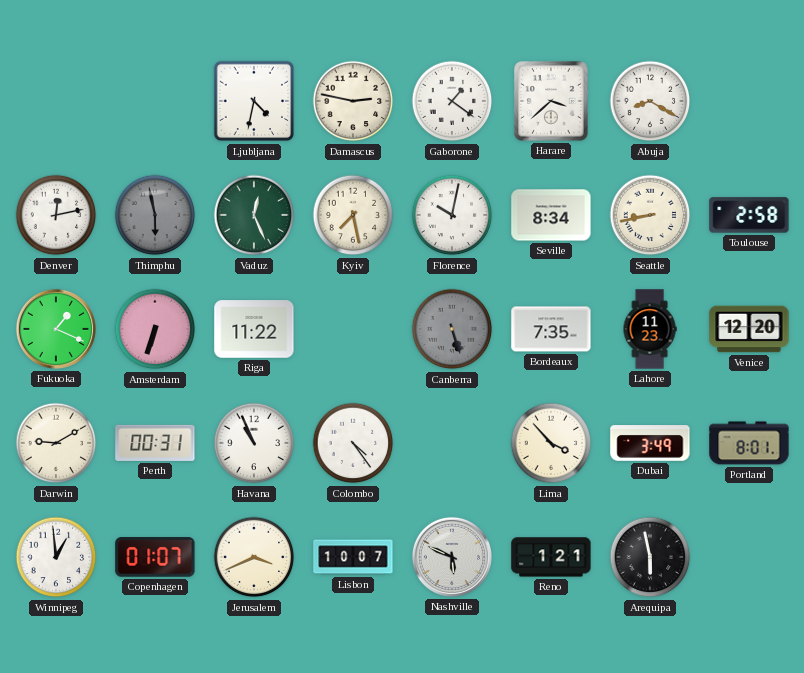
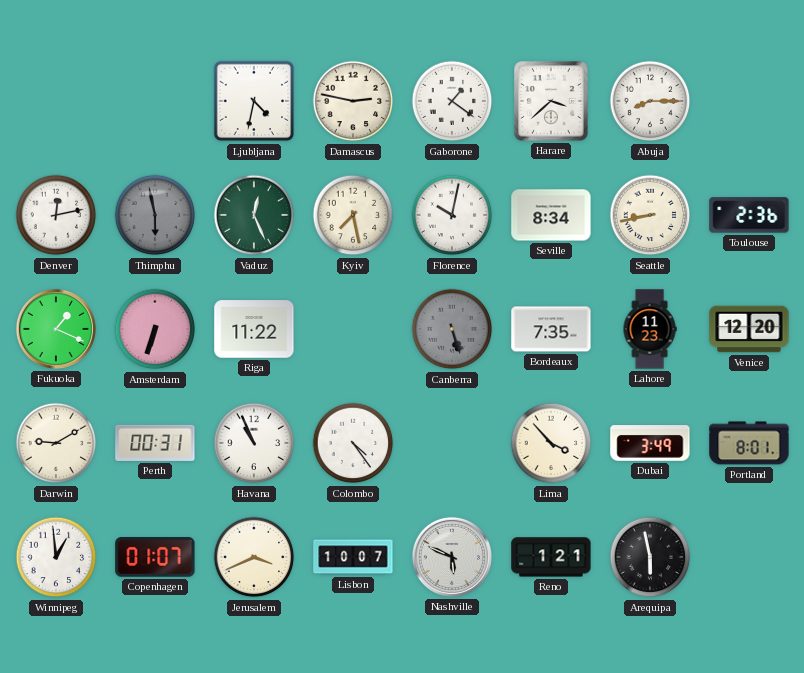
Abuja: 8:20 -> 8:15 (650, 101)
Toulouse: 2:58 -> 2:36 (749, 215)
